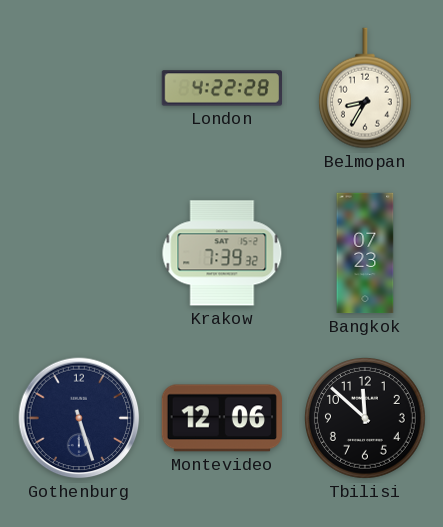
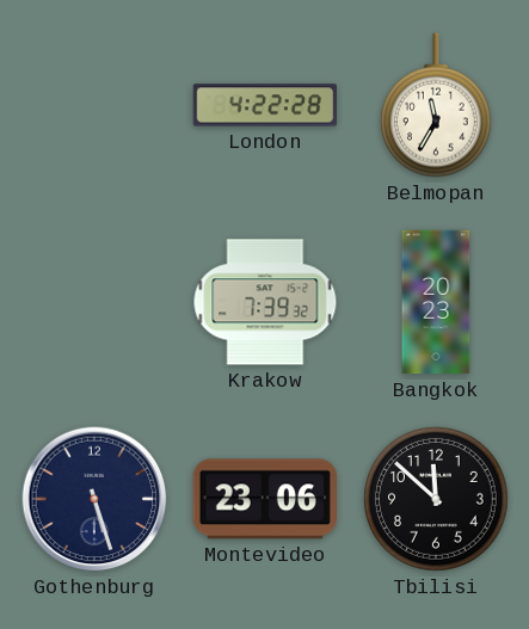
Belmopan: 8:35 -> 11:35 (436, 105)
Bangkok: 07:23 -> 20:23 (436, 302)
Montevideo: 12:06 -> 23:06 (264, 499)
